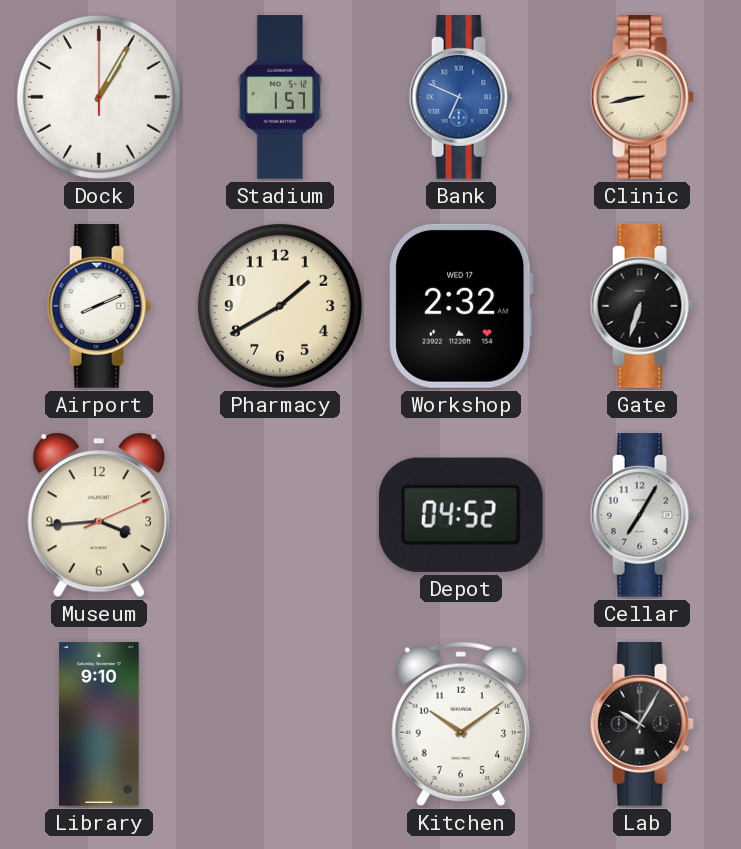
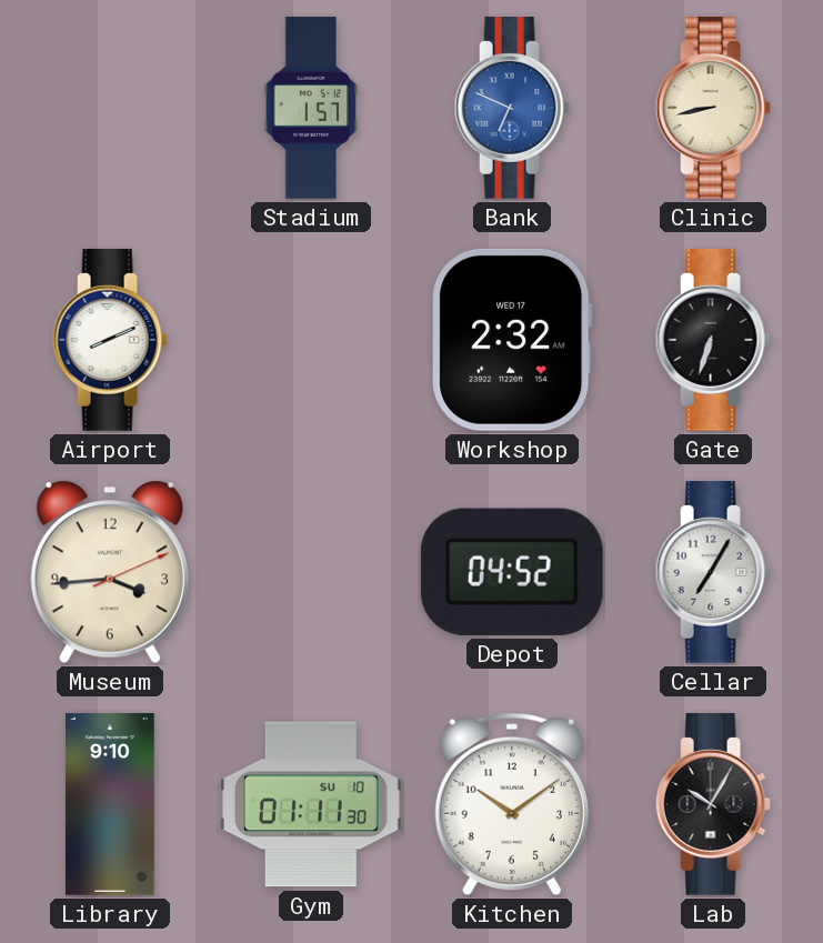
Dock: 1:05 -> none (99, 97)
Pharmacy: 1:40 -> none (280, 306)
Gym: none -> 01:11 (312, 804)
